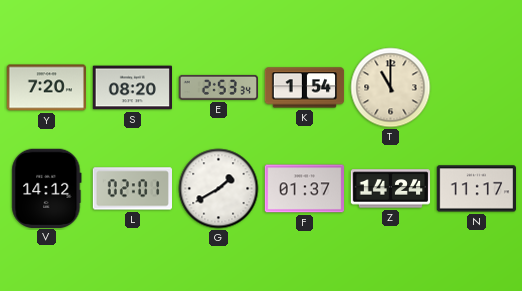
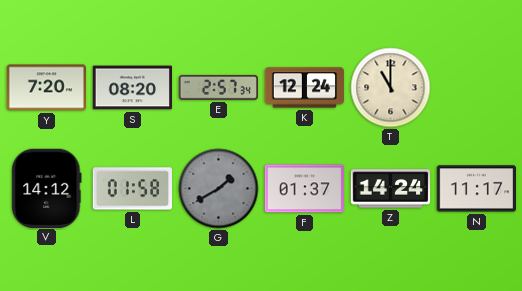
E: 2:53 -> 2:57 (218, 87)
K: 1:54 -> 12:24 (305, 88)
L: 02:01 -> 01:58 (132, 189)
G dial: white -> grey (219, 189)
